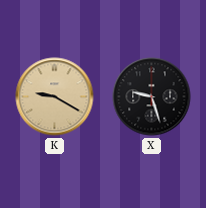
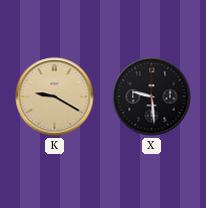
X: 9:27 -> 9:29 (152, 97)
